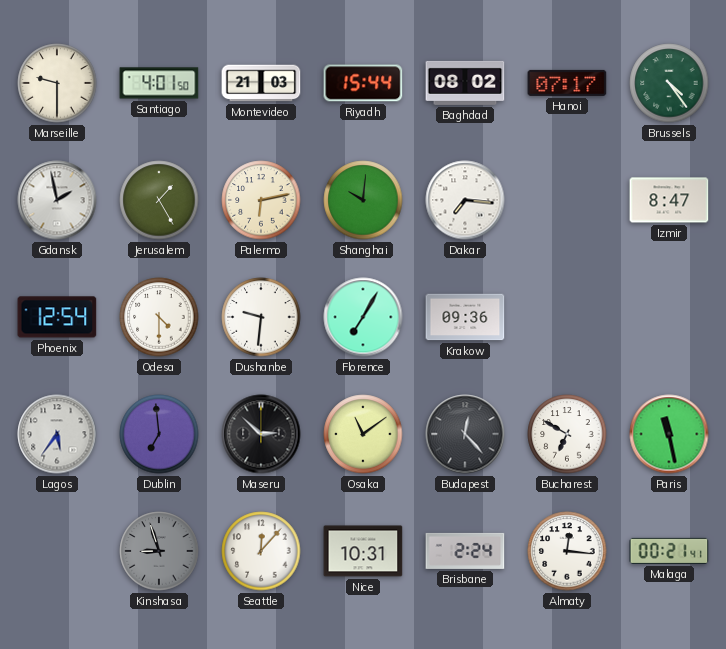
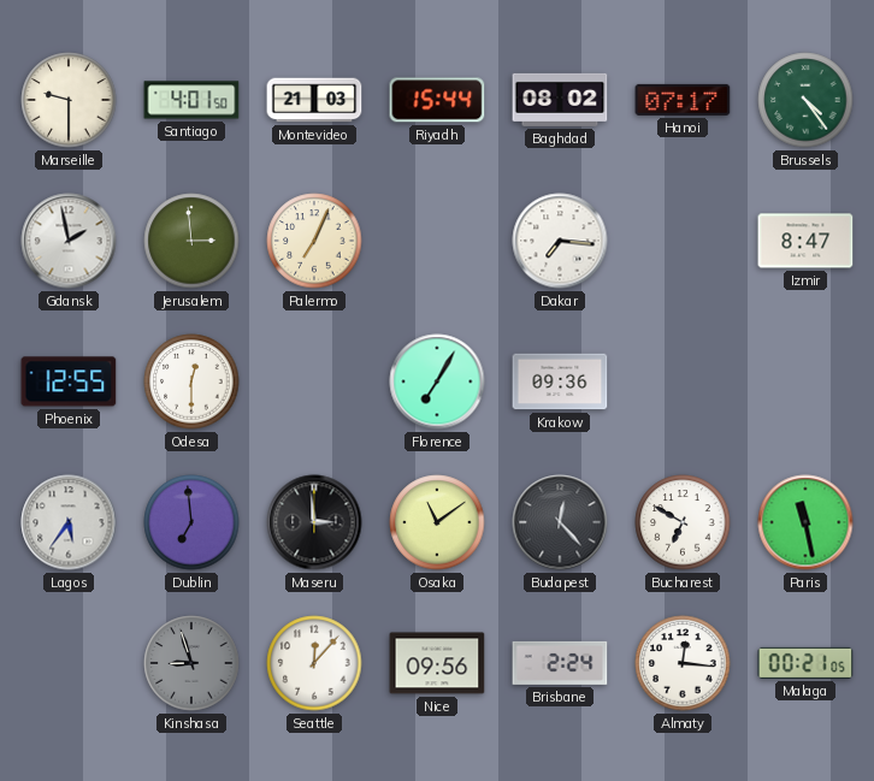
Jerusalem: 1:25 -> 2:59 (191, 241)
Palermo: 6:13 -> 7:04 (314, 241)
Shanghai: 10:01 -> none (363, 200)
Phoenix: 12:54 -> 12:55 (69, 381)
Odesa: 4:30 -> 12:30 (191, 381)
Dushanbe: 9:31 -> none (261, 317)
Maseru: 2:52 -> 2:59 (314, 522)
Nice: 10:31 -> 09:56 (437, 663)
Malaga: 00:21:41 -> 00:21:05 (805, 663)
